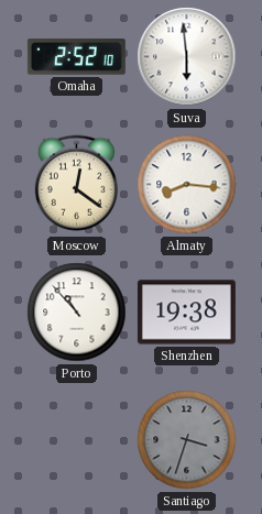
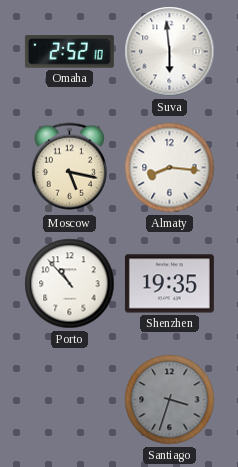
Moscow: 12:21 -> 5:17 (69, 168)
Shenzhen: 19:38 -> 19:35 (169, 284)
